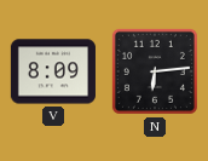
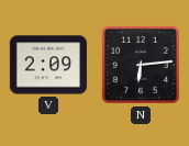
V: 8:09 -> 2:09 (48, 65)
